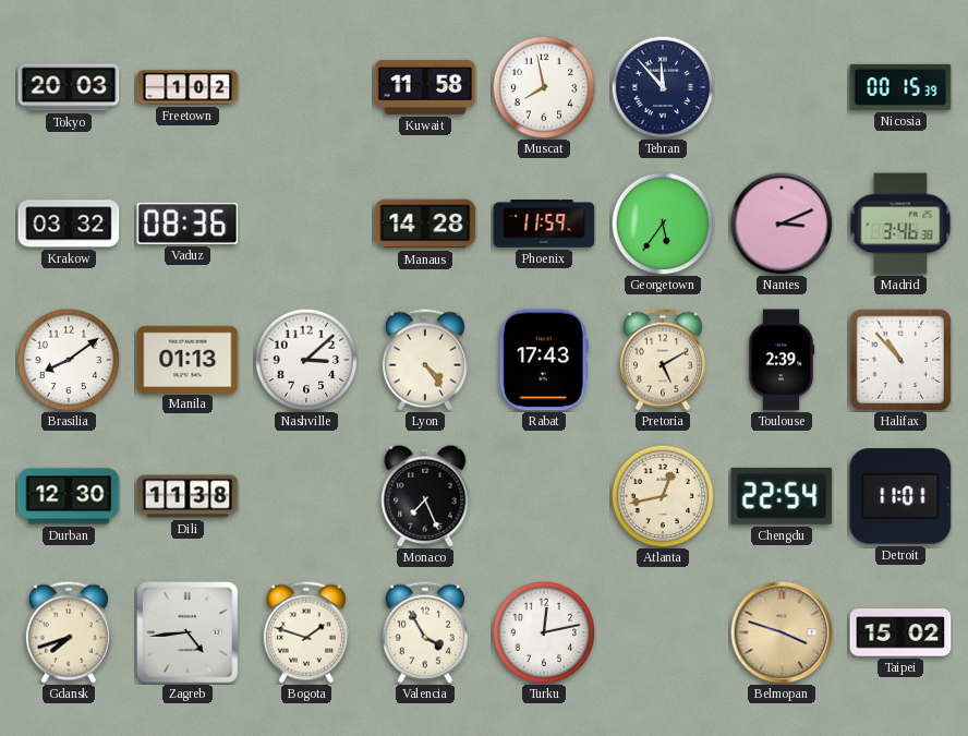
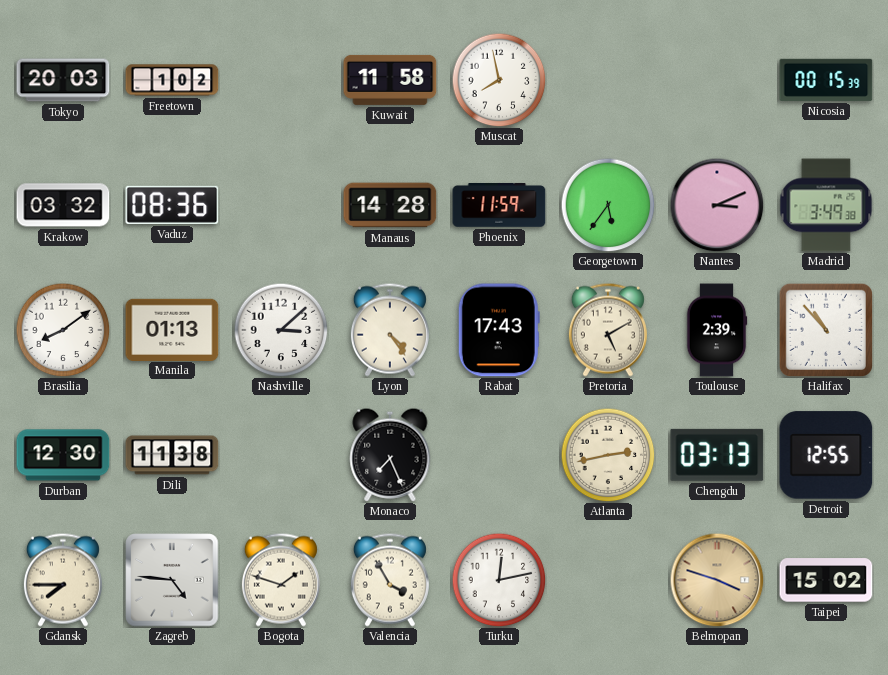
Tehran: 11:53 -> none (663, 87)
Madrid: 3:46 -> 3:49 (826, 205)
Atlanta: 12:43 -> 2:43 (608, 455)
Chengdu: 22:54 -> 03:13 (717, 455)
Detroit: 11:01 -> 12:55 (826, 455)
Gdansk: 7:42 -> 7:45 (63, 580)
Zagreb: 4:44 -> 4:46 (172, 580)
